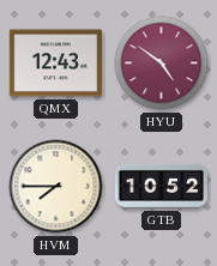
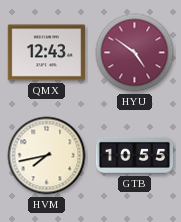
HVM: 7:45 -> 7:43 (47, 156)
GTB: 10:52 -> 10:55 (135, 155)
